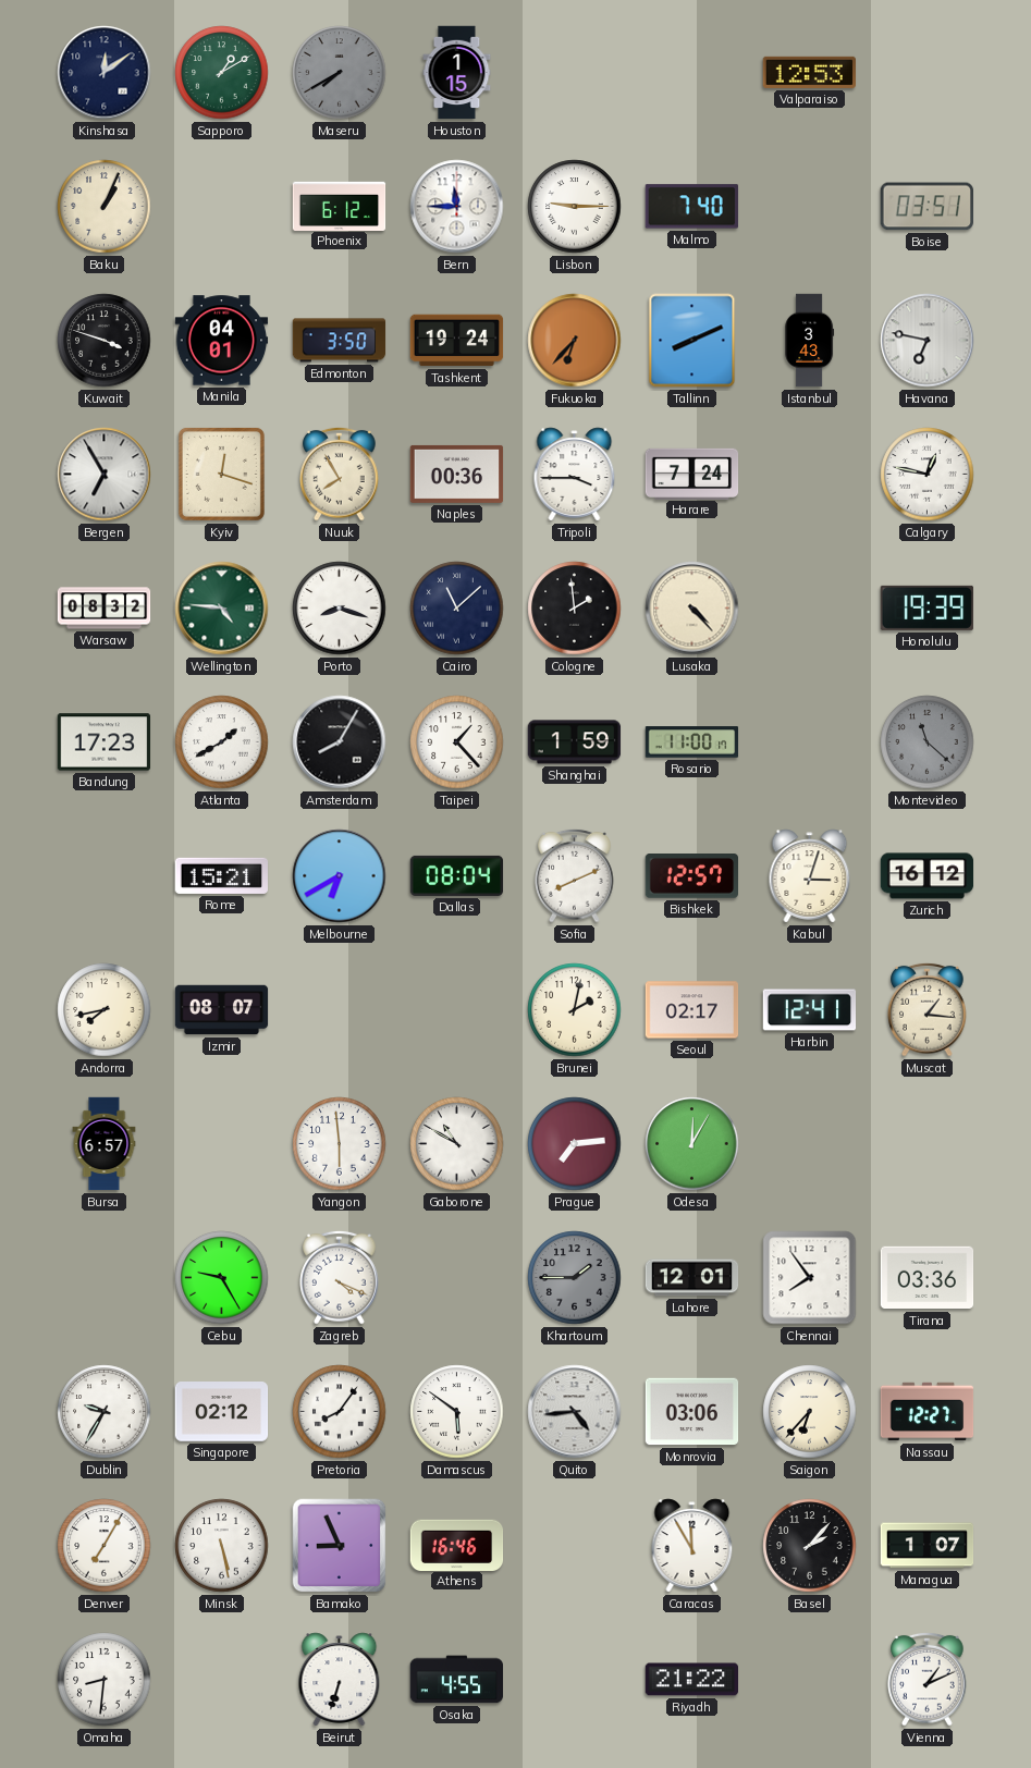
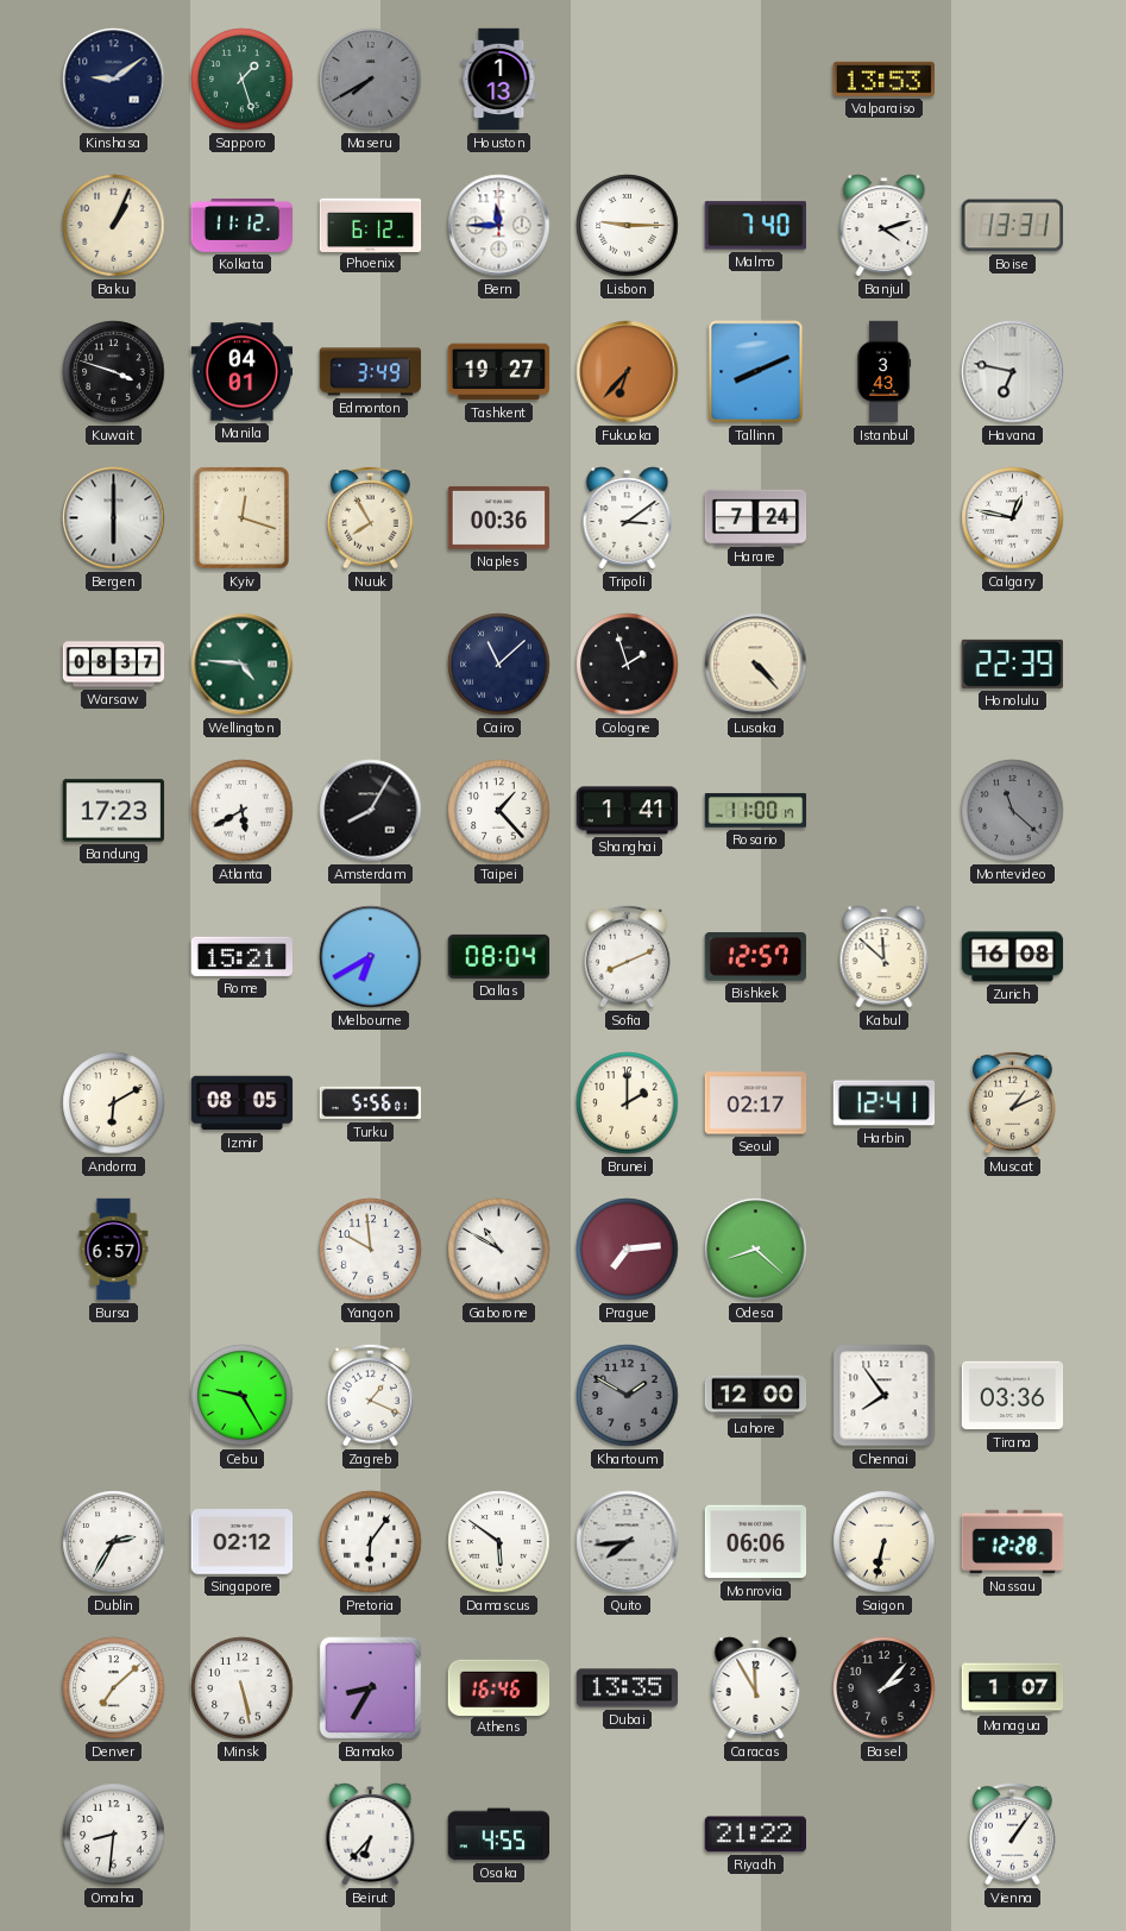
Kinshasa: 12:09 -> 9:09 (114, 80)
Sapporo: 1:10 -> 1:27 (243, 80)
Houston: 1:15 -> 1:13 (499, 80)
Valparaiso: 12:53 -> 13:53 (883, 78)
Kolkata: none -> 11:12 (243, 225)
Banjul: none -> 4:12 (885, 226)
Boise: 03:51 -> 13:31 (1012, 226)
Edmonton: 3:50 -> 3:49 (371, 372)
Tashkent: 19:24 -> 19:27 (499, 372)
Bergen: 6:55 -> 6:00 (114, 518)
Tripoli: 3:45 -> 3:09 (628, 518)
Warsaw: 08:32 -> 08:37 (114, 665)
Porto: 8:18 -> none (340, 609)
Cologne: 1:59 -> 1:57 (628, 665)
Honolulu: 19:39 -> 22:39 (1012, 663)
Atlanta: 1:40 -> 5:40 (243, 811)
Shanghai: 1:59 -> 1:41 (628, 811)
Kabul: 3:03 -> 11:52 (885, 957)
Zurich: 16:12 -> 16:08 (1013, 957)
Andorra: 7:43 -> 6:10 (114, 1103)
Izmir: 08:07 -> 08:05 (243, 1103)
Turku: none -> 5:56 (371, 1103)
Brunei: 2:02 -> 2:00 (628, 1103)
Muscat: 1:16 -> 1:11 (1013, 1102)
Yangon: 5:59 -> 9:59 (371, 1250)
Odesa: 12:05 -> 8:22 (756, 1250)
Zagreb: 4:19 -> 1:19 (371, 1395)
Khartoum: 1:45 -> 1:50 (628, 1396)
Lahore: 12:01 -> 12:00 (756, 1396)
Dublin: 9:35 -> 2:35 (114, 1542)
Pretoria: 8:06 -> 6:06 (371, 1542)
Quito: 4:44 -> 7:44 (628, 1542)
Monrovia: 03:06 -> 06:06 (756, 1542)
Saigon: 6:37 -> 6:32 (885, 1542)
Nassau: 12:27 -> 12:28 (1013, 1542)
Denver: 7:05 -> 7:08 (114, 1688)
Bamako: 8:56 -> 8:35 (371, 1688)
Dubai: none -> 13:35 (628, 1688)
Beirut: 6:33 -> 6:37 (371, 1835)
Vienna: 1:11 -> 1:06 (1013, 1833)
